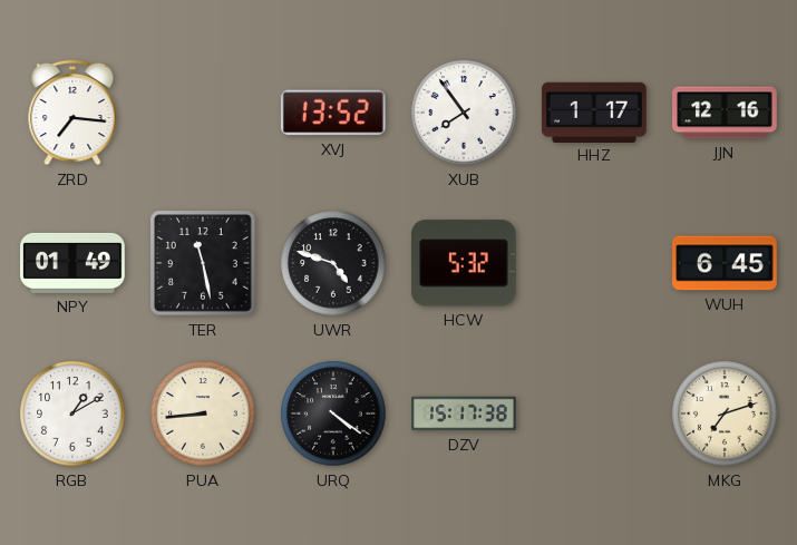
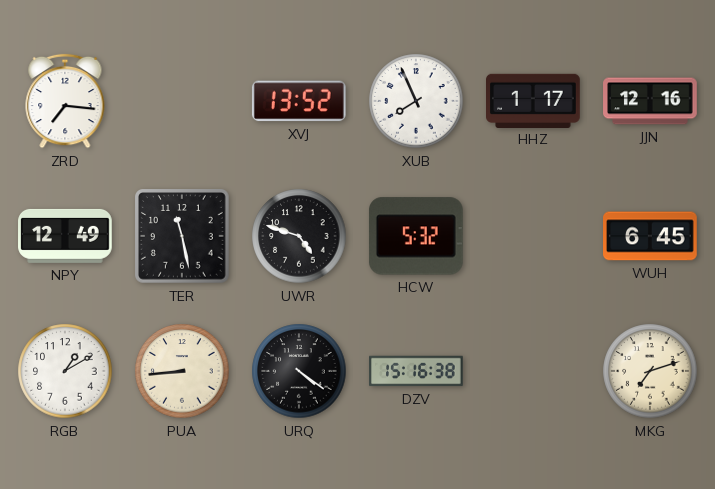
XUB: 7:54 -> 7:56 (416, 101)
NPY: 01:49 -> 12:49 (65, 236)
DZV: 15:17 -> 15:16 (416, 371)
